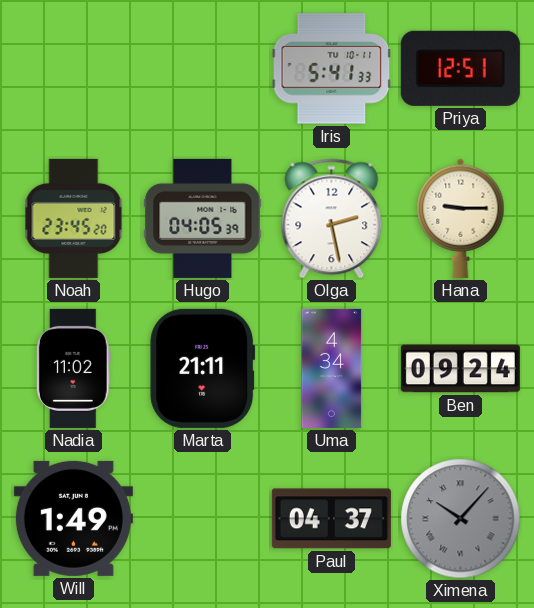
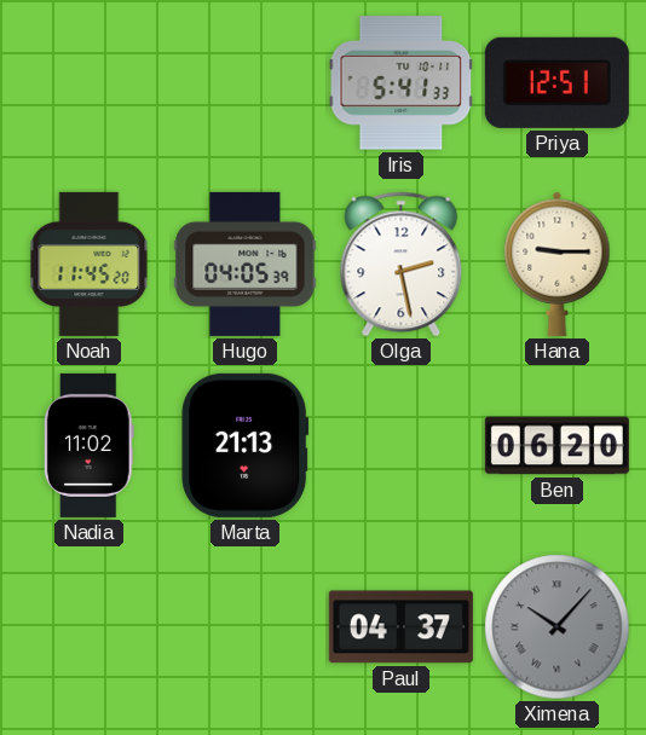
Noah: 23:45 -> 11:45 (90, 264)
Marta: 21:11 -> 21:13 (246, 445)
Uma: 4:34 -> none (332, 368)
Ben: 09:24 -> 06:20 (556, 446)
Will: 1:49 -> none (73, 518)
